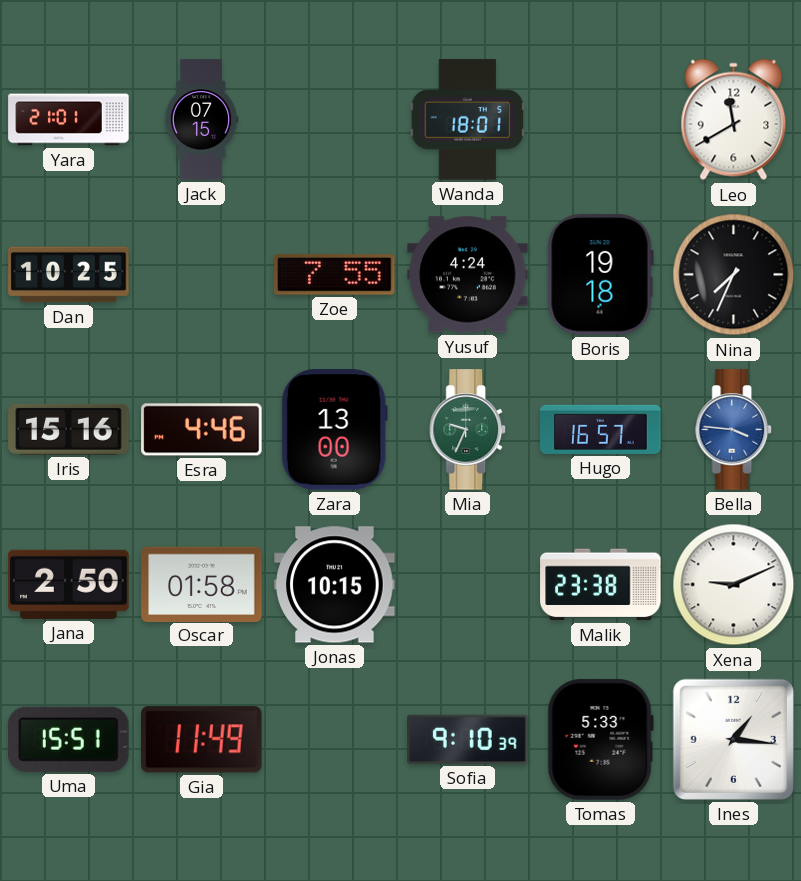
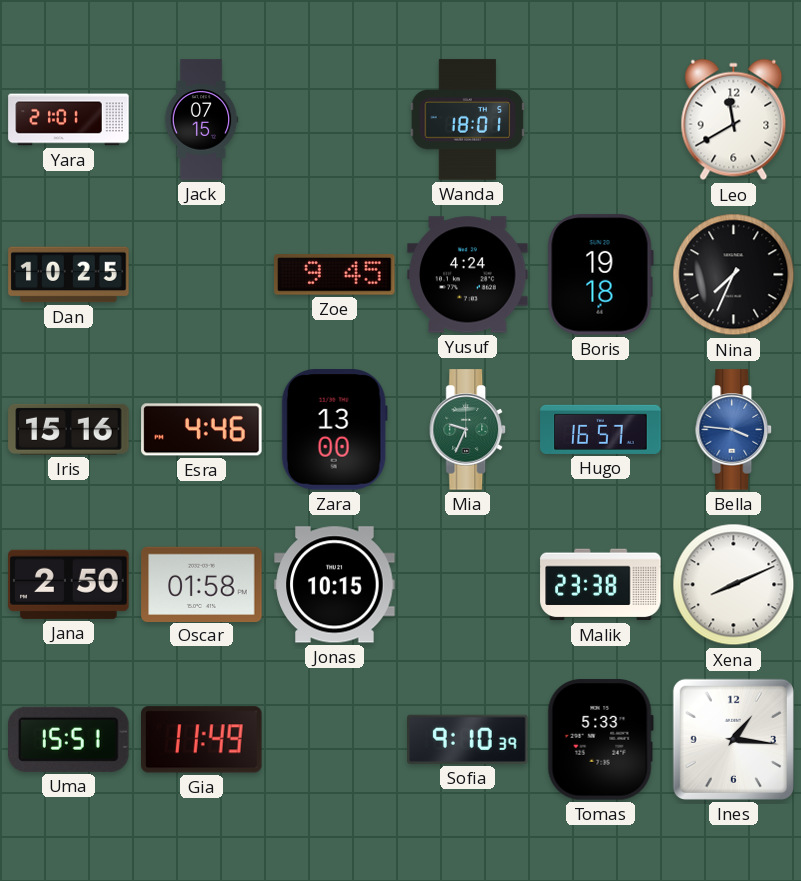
Zoe: 7:55 -> 9:45 (335, 275)
Xena: 9:11 -> 8:11 (734, 585)
